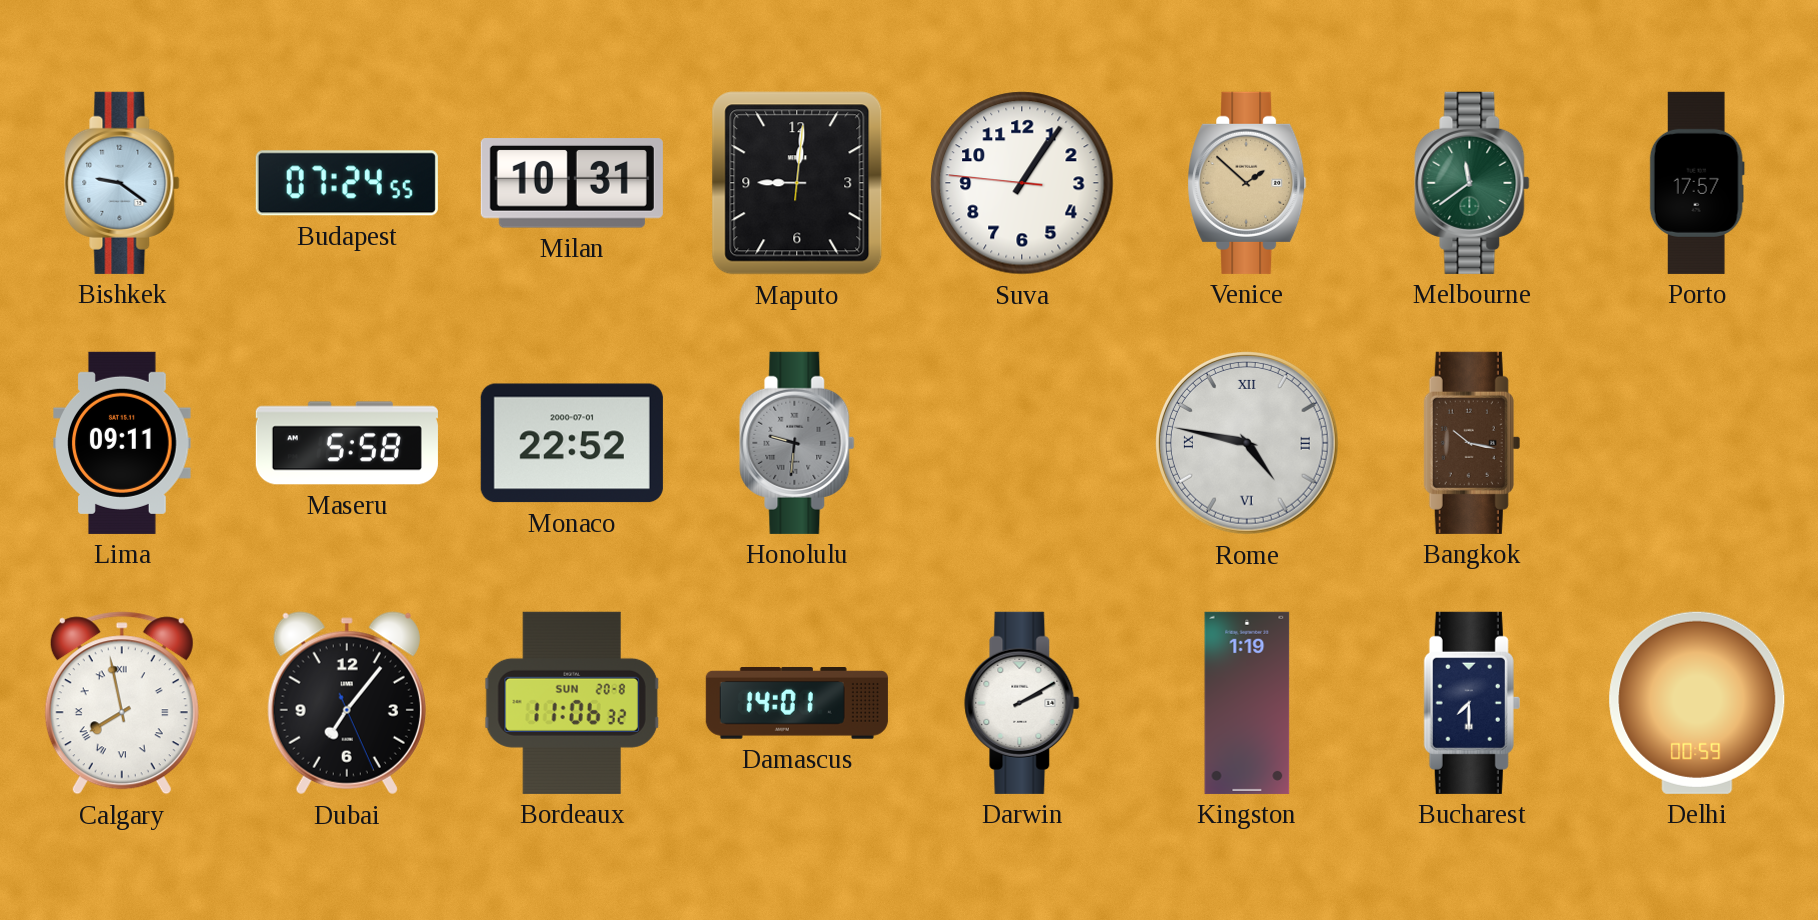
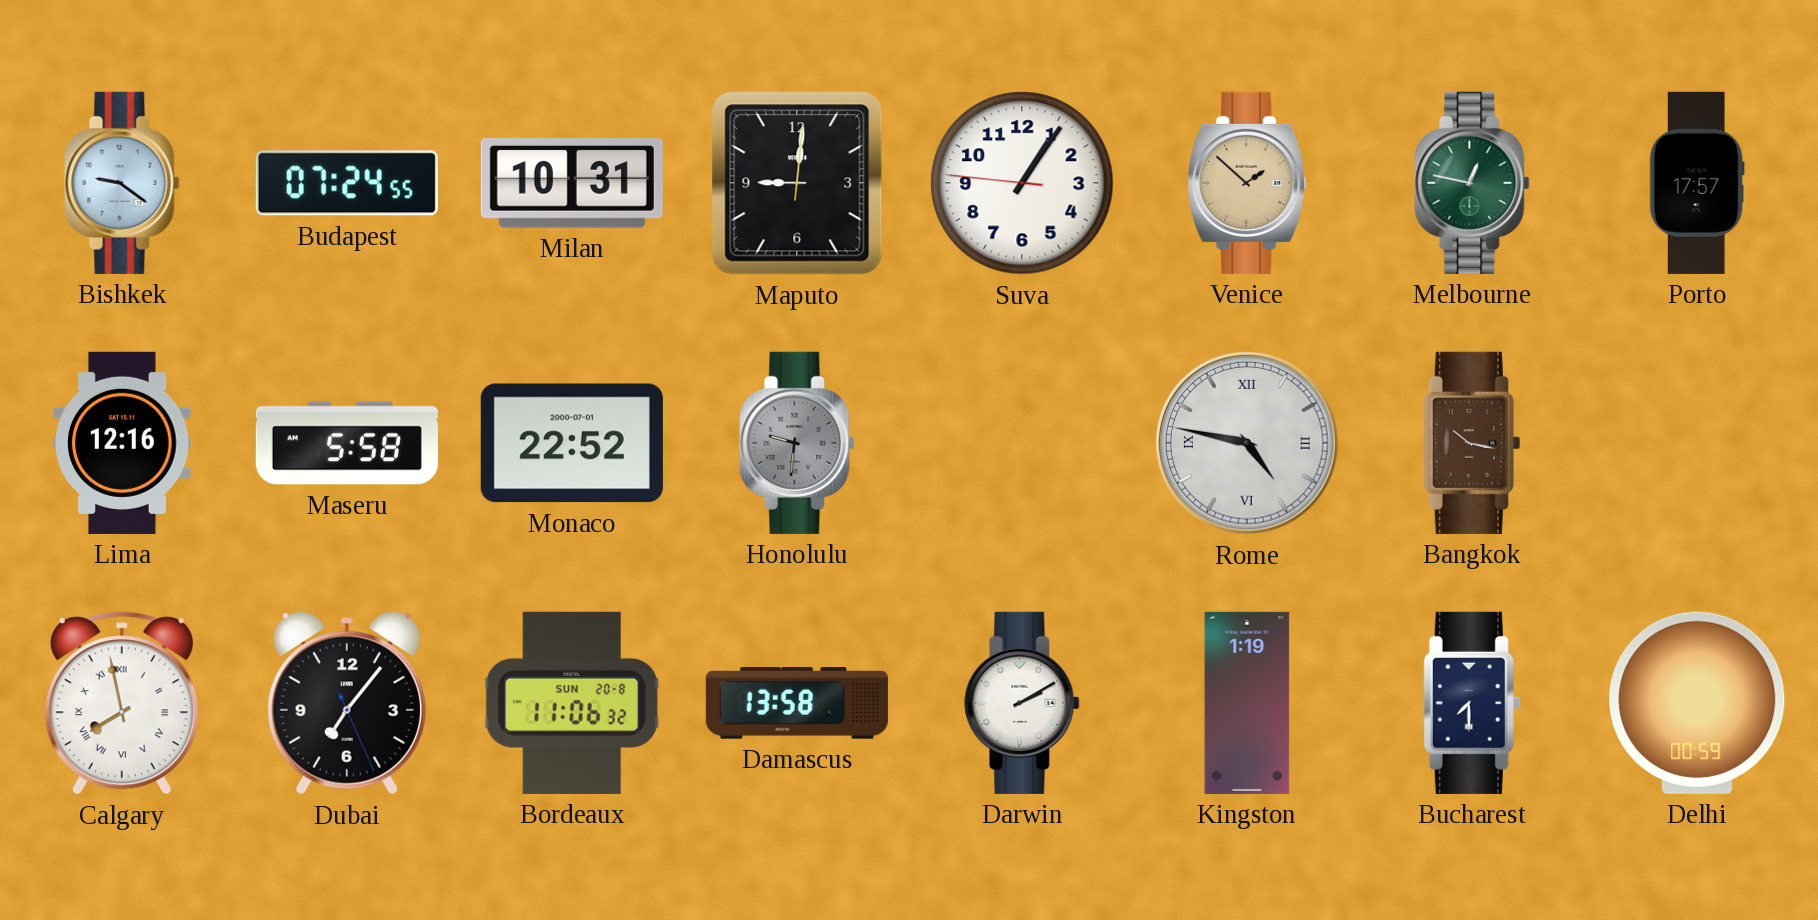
Melbourne: 11:39 -> 12:47 (1472, 183)
Lima: 09:11 -> 12:16 (122, 443)
Damascus: 14:01 -> 13:58 (797, 704)
